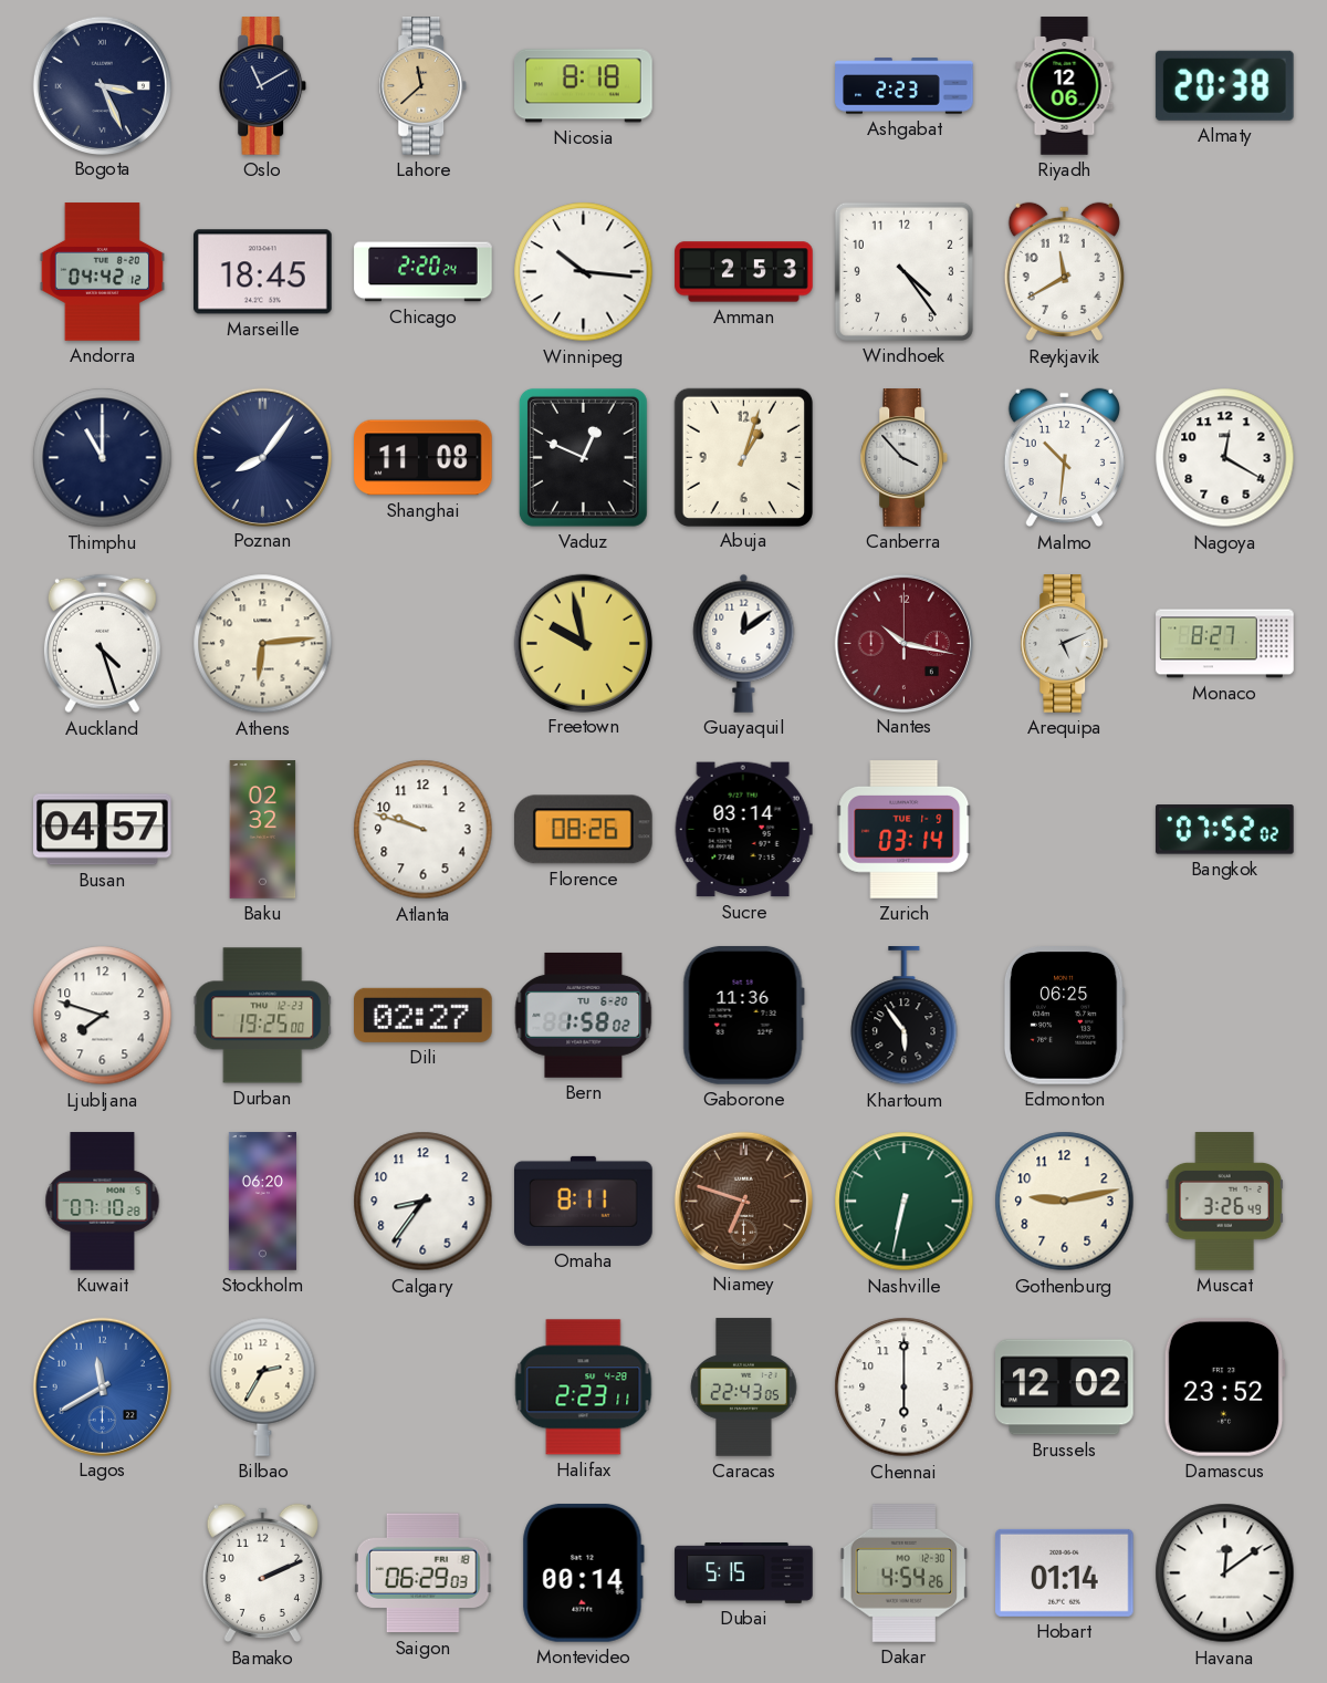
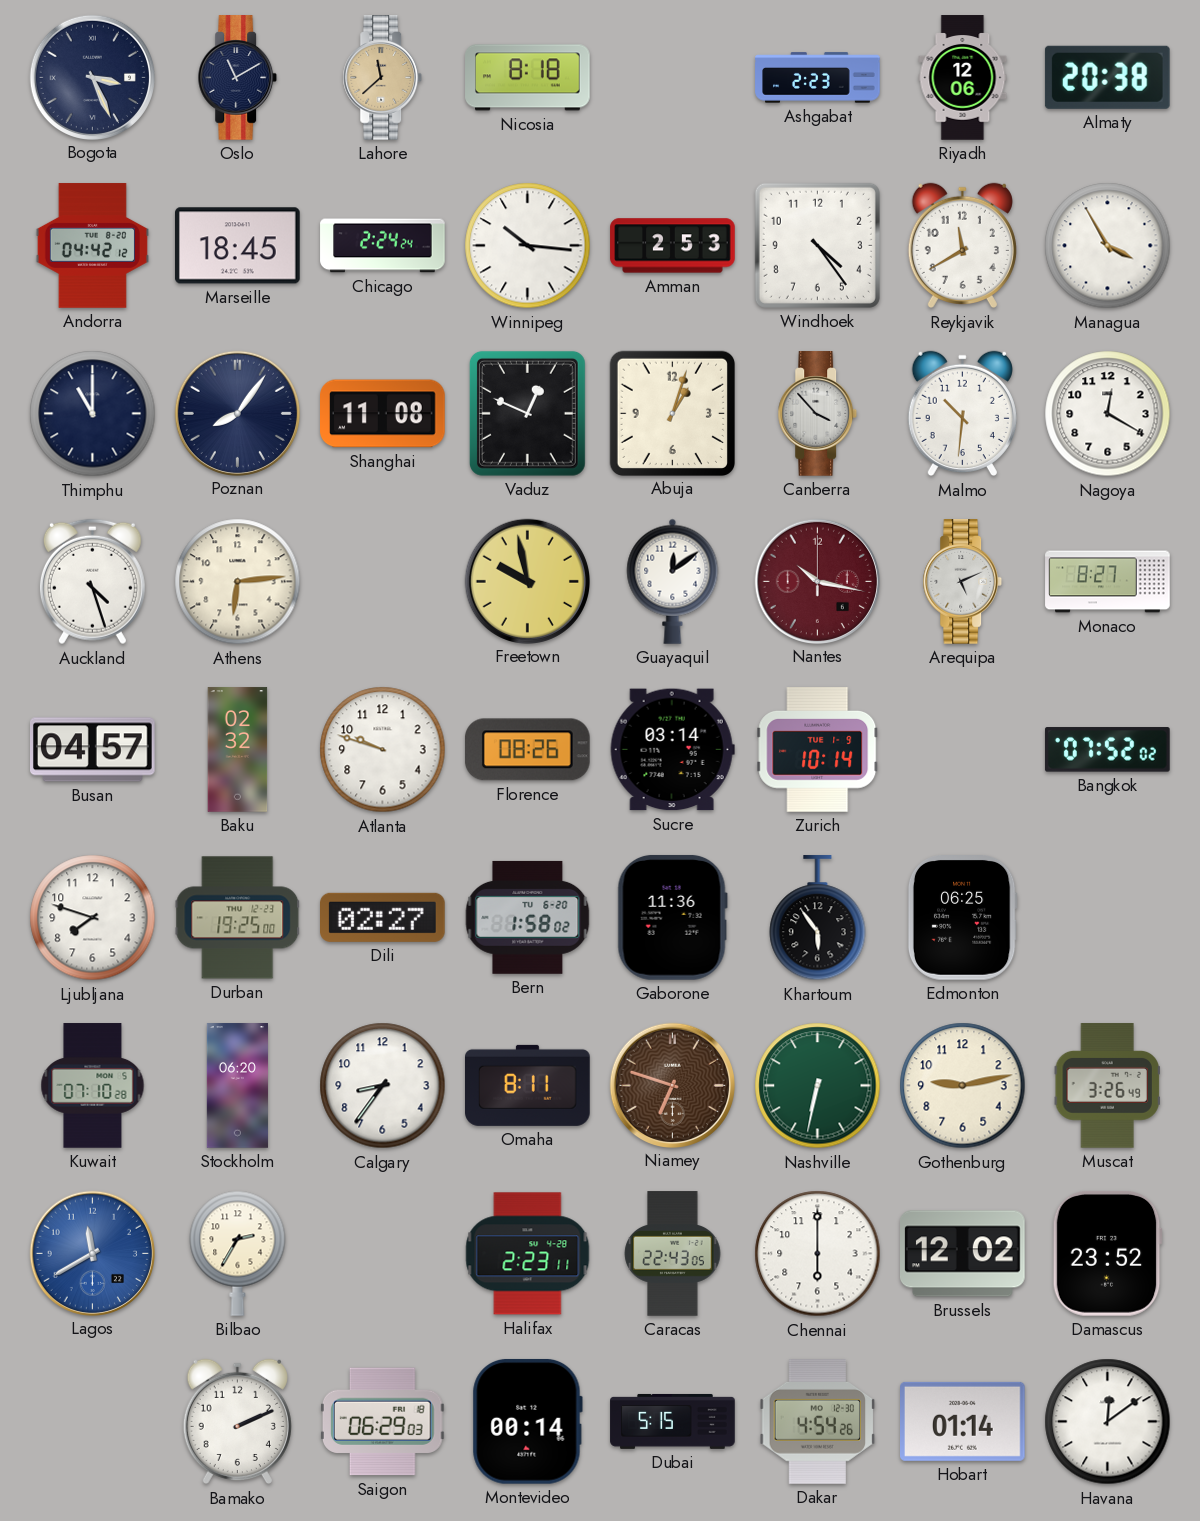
Chicago: 2:20 -> 2:24 (383, 246)
Managua: none -> 3:55 (1108, 246)
Zurich: 03:14 -> 10:14 (818, 750)
